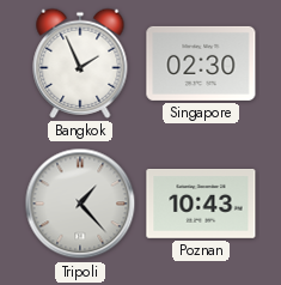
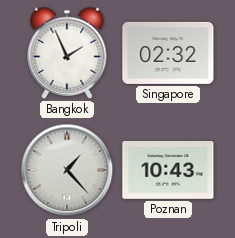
Singapore: 02:30 -> 02:32 (168, 53)
